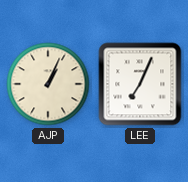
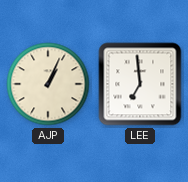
LEE: 7:04 -> 6:59 (140, 84)
